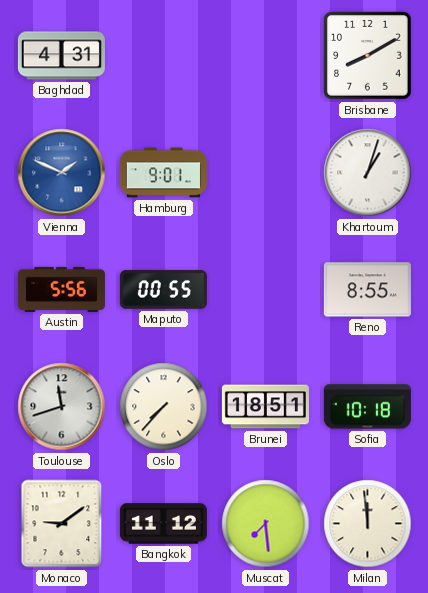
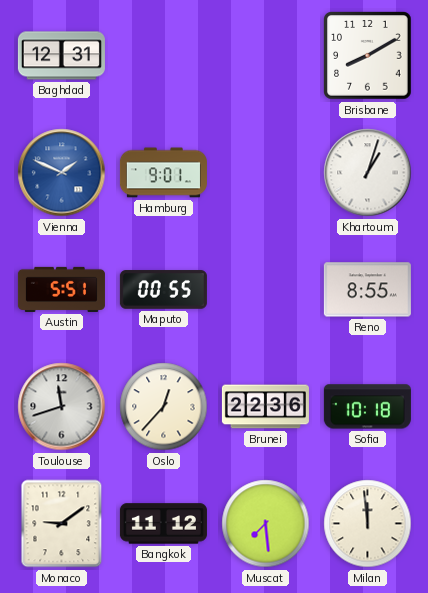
Baghdad: 4:31 -> 12:31 (61, 56)
Austin: 5:56 -> 5:51 (61, 289)
Oslo: 7:37 -> 12:37 (164, 407)
Brunei: 18:51 -> 22:36 (265, 407)
